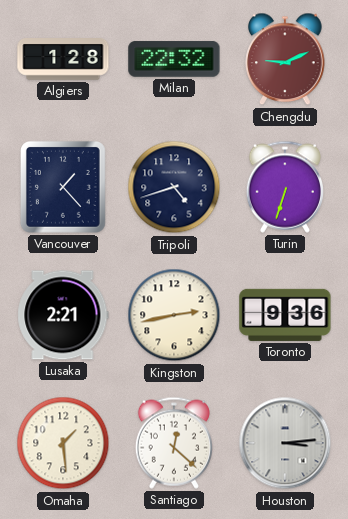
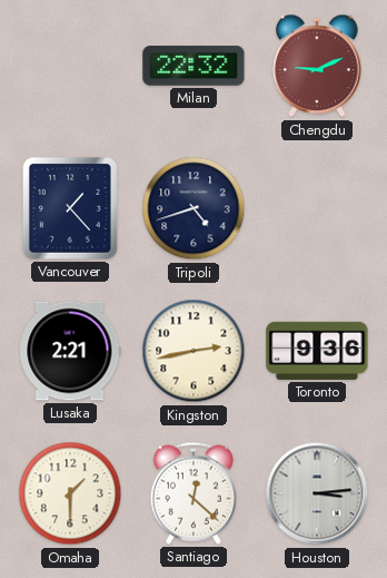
Algiers: 1:28 -> none (63, 60)
Turin: 6:33 -> none (285, 187)
Omaha: 1:29 -> 1:30 (70, 493)
